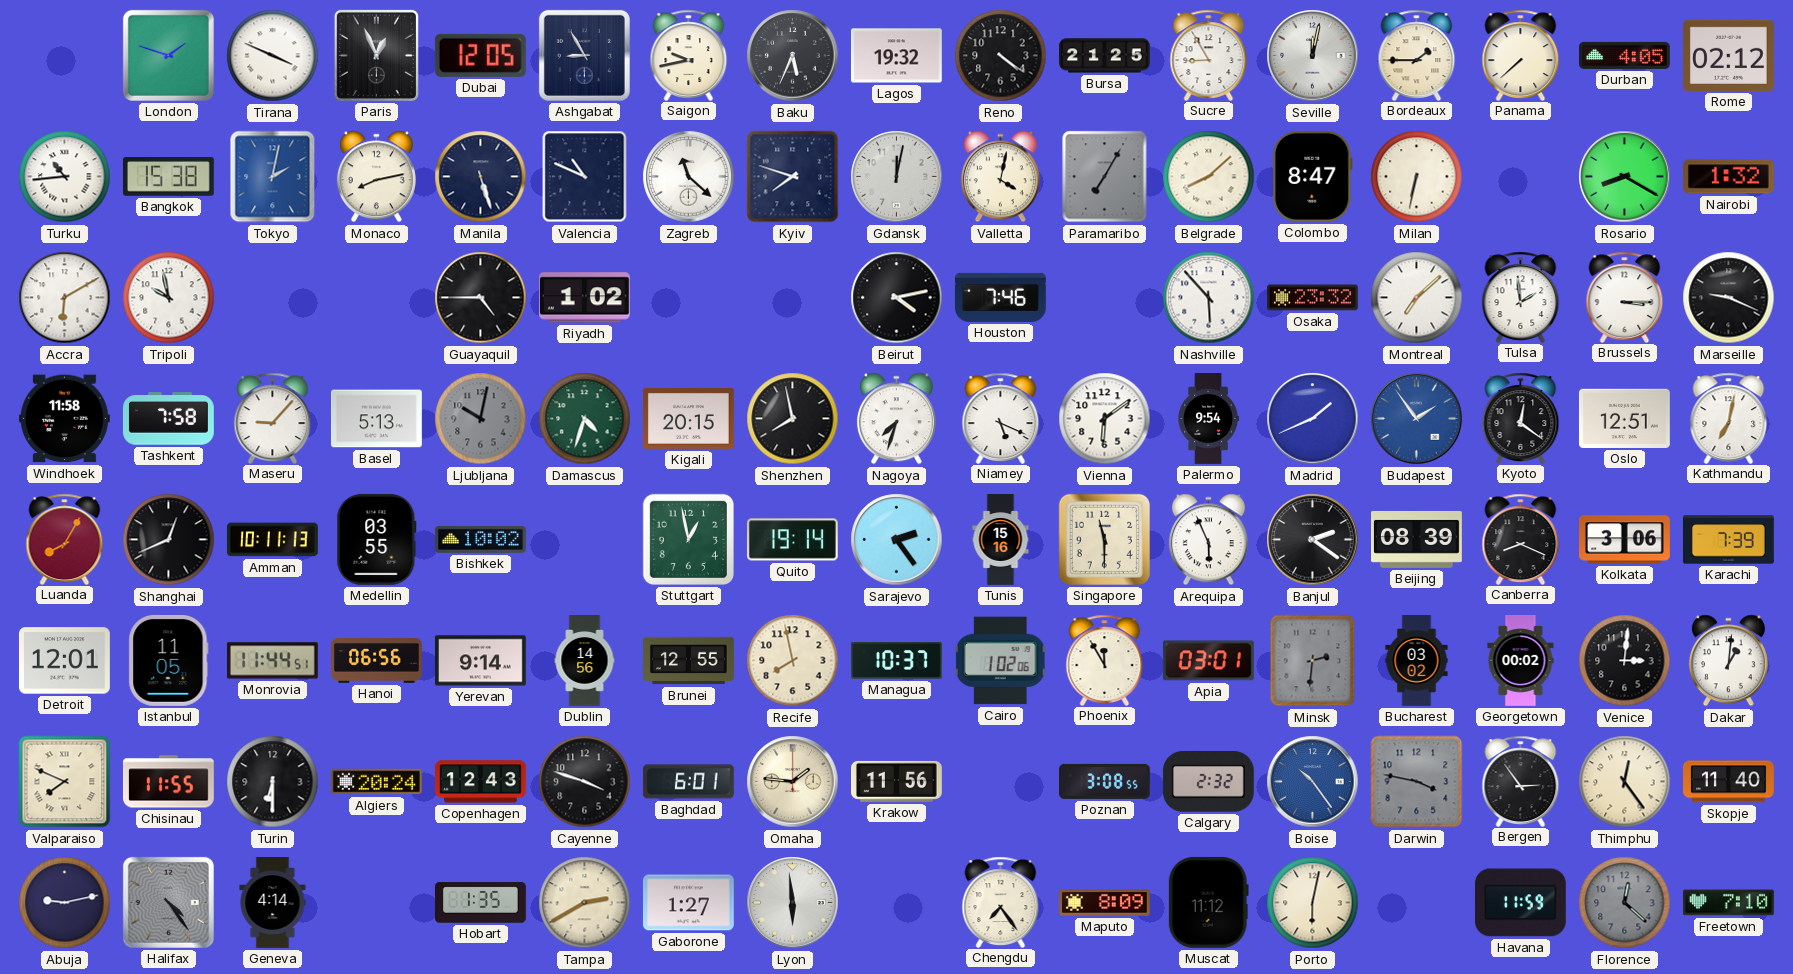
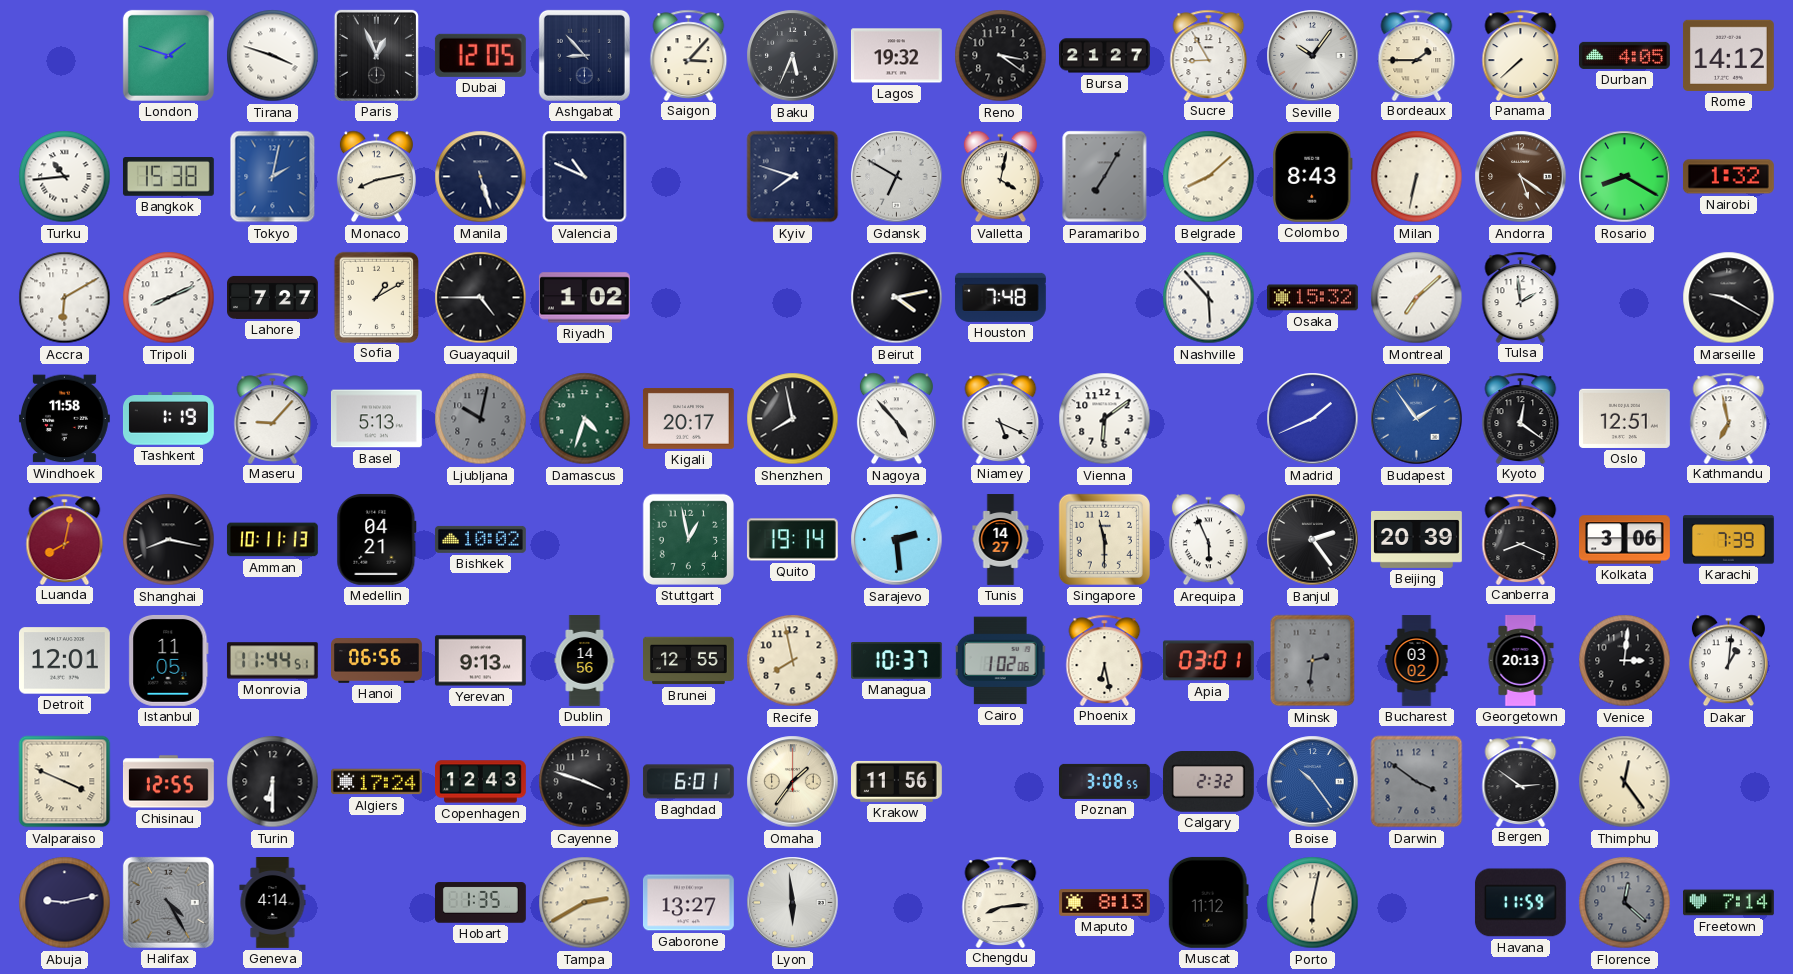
Tirana: 3:49 -> 3:48 (273, 56)
Ashgabat: 8:55 -> 8:53 (584, 55)
Saigon: 9:43 -> 3:07 (689, 55)
Reno: 4:21 -> 3:21 (1001, 56)
Bursa: 21:25 -> 21:27 (1105, 56)
Seville: 12:02 -> 10:06 (1313, 56)
Rome: 02:12 -> 14:12 (1728, 55)
Zagreb: 11:22 -> none (689, 177)
Gdansk: 12:02 -> 6:50 (897, 177)
Colombo: 8:47 -> 8:43 (1313, 176)
Andorra: none -> 5:21 (1521, 177)
Tripoli: 9:58 -> 8:11 (169, 298)
Lahore: none -> 7:27 (273, 297)
Sofia: none -> 1:10 (376, 297)
Houston: 7:46 -> 7:48 (1000, 297)
Osaka: 23:32 -> 15:32 (1313, 298)
Brussels: 3:15 -> none (1625, 297)
Marseille: 9:19 -> 9:20 (1729, 298)
Tashkent: 7:58 -> 1:19 (168, 419)
Kigali: 20:15 -> 20:17 (688, 419)
Nagoya: 7:33 -> 4:53 (896, 419)
Palermo: 9:54 -> none (1208, 419)
Kathmandu: 7:02 -> 6:58 (1729, 418)
Luanda: 8:05 -> 8:02 (65, 539)
Shanghai: 12:41 -> 8:17 (169, 540)
Medellin: 03:55 -> 04:21 (377, 539)
Sarajevo: 2:24 -> 2:29 (897, 540)
Tunis: 15:16 -> 14:27 (1001, 540)
Banjul: 2:21 -> 2:24 (1313, 540)
Beijing: 08:39 -> 20:39 (1417, 539)
Yerevan: 9:14 -> 9:13 (480, 661)
Phoenix: 11:55 -> 6:28 (1105, 660)
Georgetown: 00:02 -> 20:13 (1521, 661)
Valparaiso: 7:49 -> 3:49 (65, 782)
Chisinau: 11:55 -> 12:55 (168, 782)
Algiers: 20:24 -> 17:24 (377, 782)
Omaha: 1:46 -> 1:36 (793, 782)
Darwin: 3:47 -> 3:51 (1417, 782)
Bergen: 2:54 -> 2:51 (1521, 781)
Skopje: 11:40 -> none (1729, 782)
Halifax: 4:24 -> 4:25 (168, 902)
Gaborone: 1:27 -> 13:27 (688, 903)
Chengdu: 7:24 -> 8:14 (1001, 902)
Maputo: 8:09 -> 8:13 (1105, 903)
Freetown: 7:10 -> 7:14 (1729, 903)
